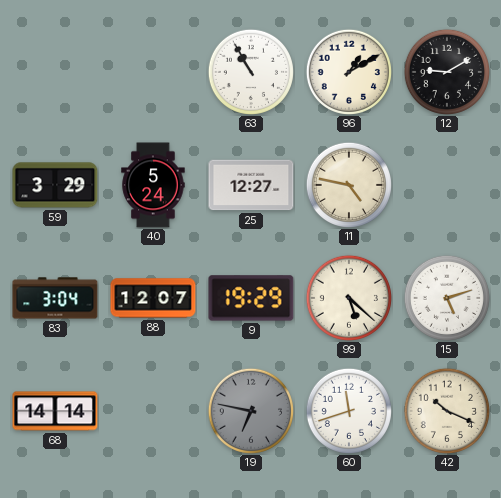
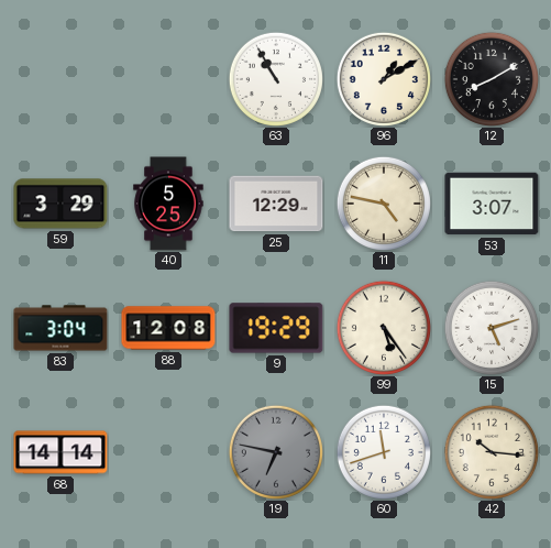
12: 9:10 -> 8:10 (492, 79)
40: 5:24 -> 5:25 (168, 204)
25: 12:27 -> 12:29 (276, 204)
53: none -> 3:07 (492, 204)
88: 12:07 -> 12:08 (168, 328)
99: 5:22 -> 5:24 (384, 328)
42: 10:19 -> 10:16 (492, 452)
